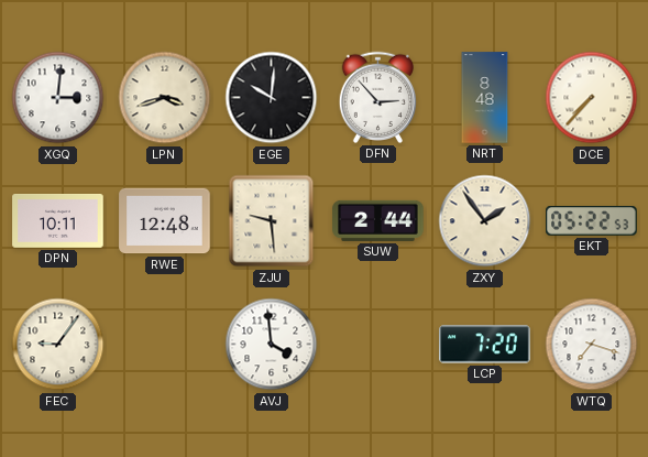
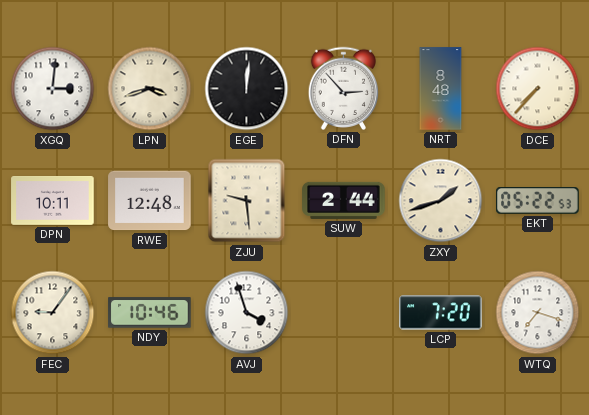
EGE: 10:01 -> 12:01 (247, 89)
ZXY: 1:54 -> 1:42 (441, 201)
NDY: none -> 10:46 (150, 313)
AVJ: 3:59 -> 3:57 (247, 313)
